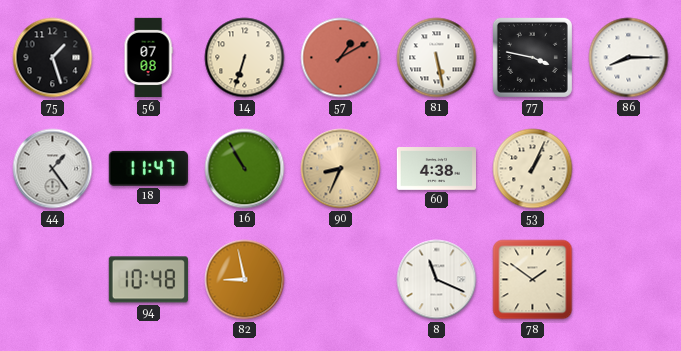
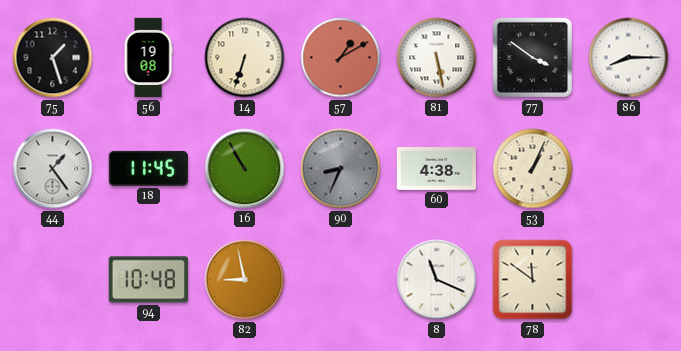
56: 07:08 -> 19:08 (148, 58)
77: 3:47 -> 3:51 (532, 57)
18: 11:47 -> 11:45 (148, 168)
90 dial: champagne -> grey (341, 169)
78: 1:51 -> 11:51 (533, 280)
